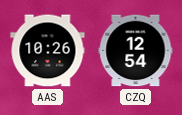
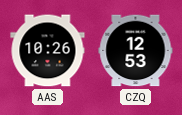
CZQ: 12:54 -> 12:53 (136, 51)
